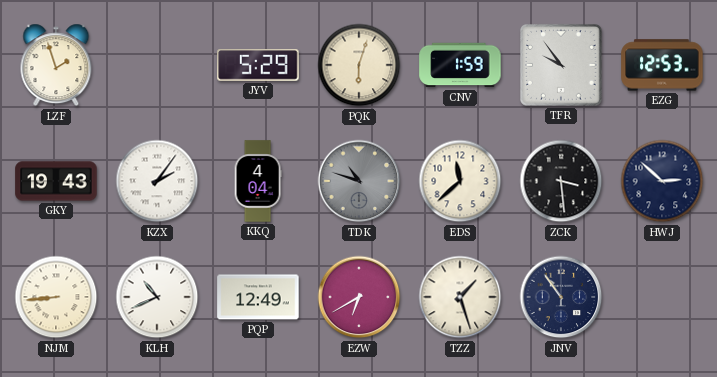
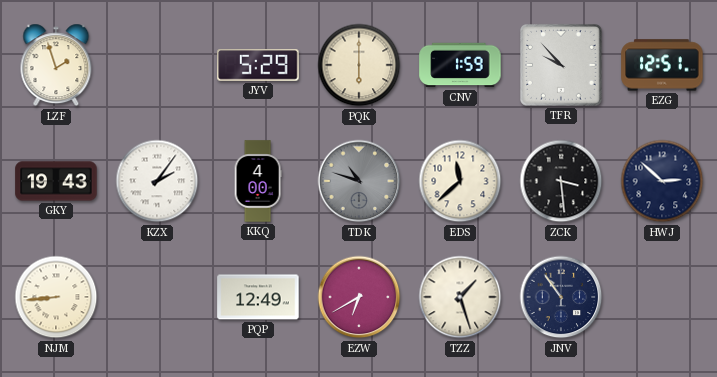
PQK: 6:03 -> 6:00 (359, 65)
TFR: 9:54 -> 9:53 (562, 66)
EZG: 12:53 -> 12:51 (662, 65)
KKQ: 4:04 -> 4:00 (258, 181)
KLH: 10:41 -> none (157, 297)
